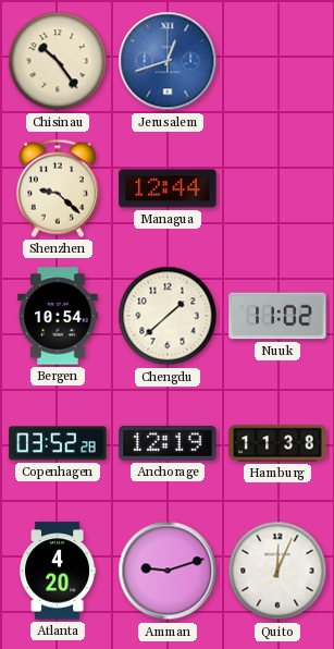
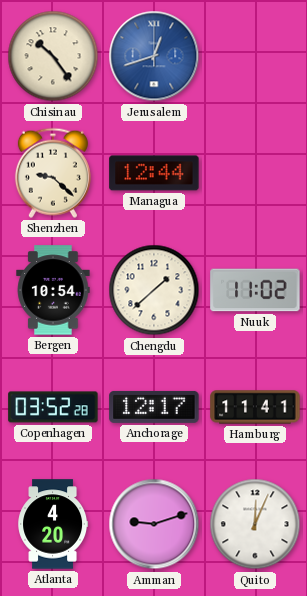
Anchorage: 12:19 -> 12:17 (154, 407)
Hamburg: 11:38 -> 11:41 (255, 407)
